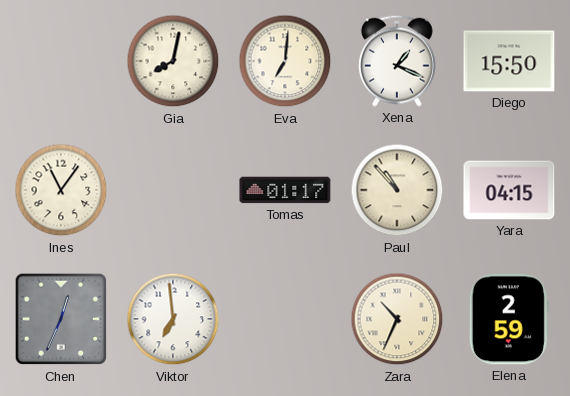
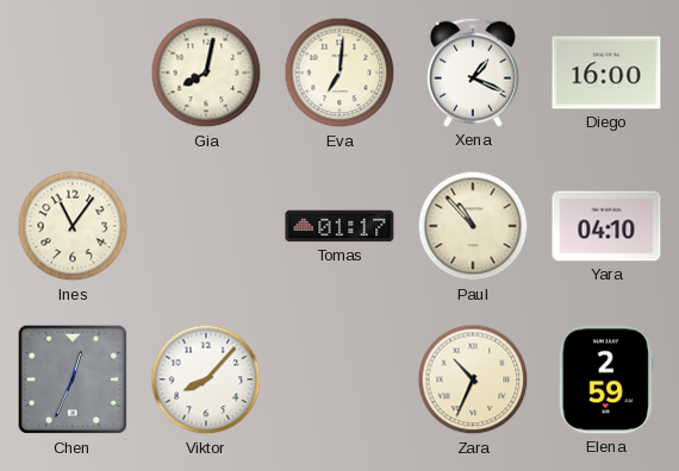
Diego: 15:50 -> 16:00 (606, 73)
Yara: 04:15 -> 04:10 (606, 226)
Viktor: 6:59 -> 8:07 (206, 379)
